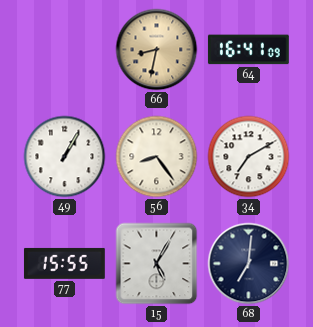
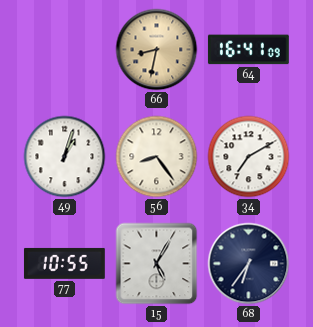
49: 1:05 -> 1:03 (65, 157)
77: 15:55 -> 10:55 (64, 263)
68: 7:01 -> 6:36 (249, 264)
